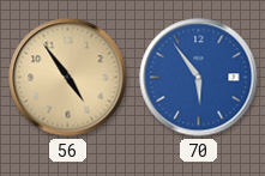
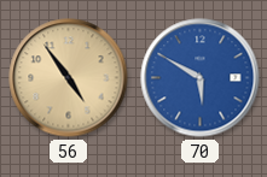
70: 5:54 -> 5:50 (201, 78)
